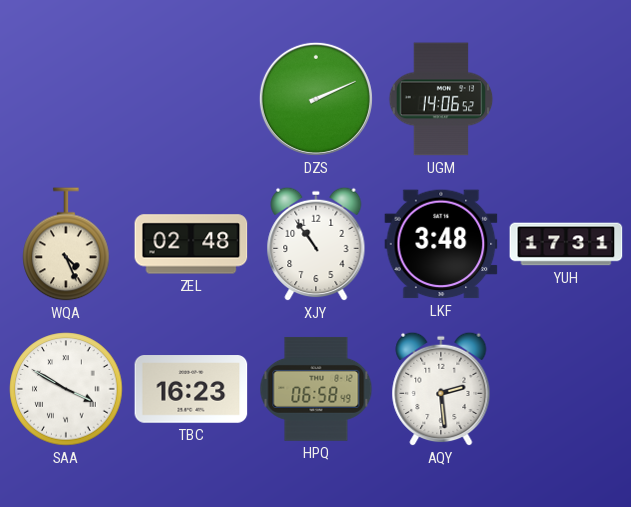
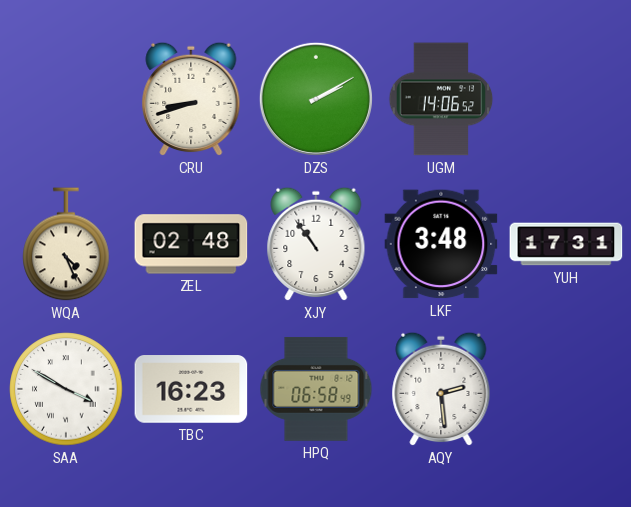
CRU: none -> 8:42 (191, 99)
DZS: 2:11 -> 2:10 (316, 99)
